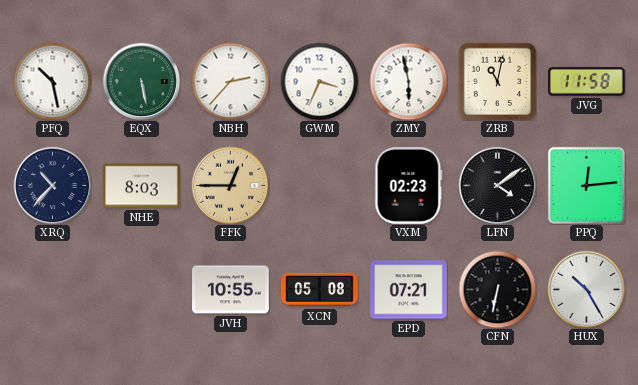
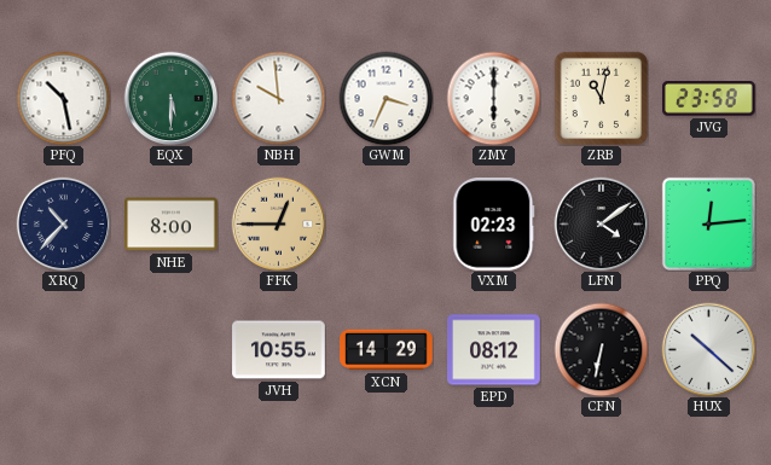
EQX: 5:28 -> 5:30 (170, 98)
NBH: 2:37 -> 9:59 (278, 98)
ZMY: 5:58 -> 6:00 (493, 98)
JVG: 11:58 -> 23:58 (709, 99)
NHE: 8:03 -> 8:00 (172, 225)
XCN: 05:08 -> 14:29 (387, 350)
EPD: 07:21 -> 08:12 (494, 350)
HUX: 10:25 -> 10:22 (708, 349)
